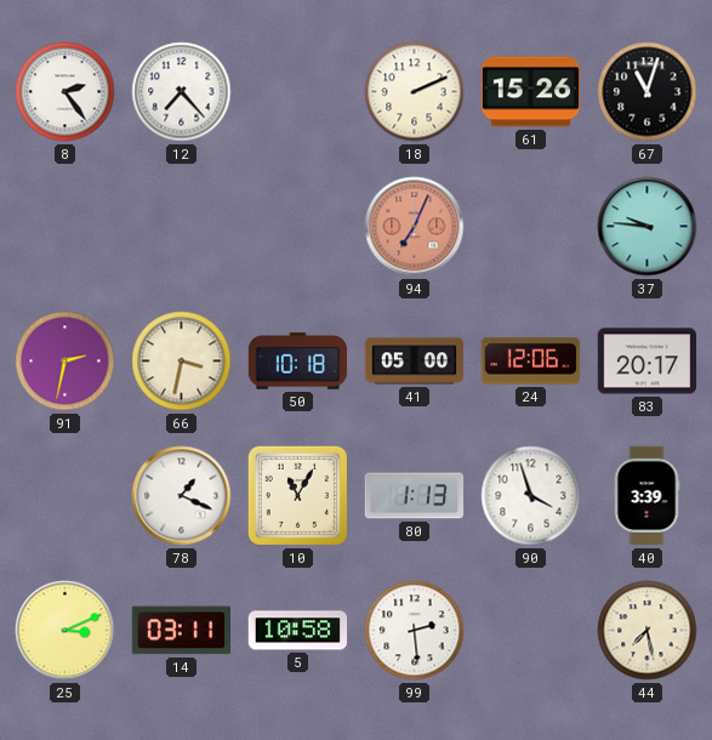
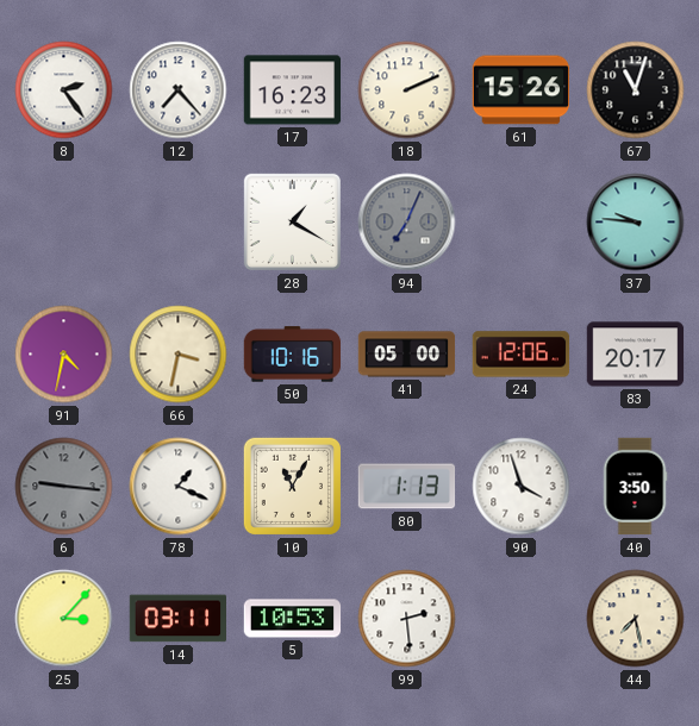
17: none -> 16:23 (293, 90)
28: none -> 1:20 (292, 221)
94 dial: salmon -> grey (407, 223)
91: 2:32 -> 4:32 (64, 355)
50: 10:18 -> 10:16 (293, 355)
6: none -> 9:16 (64, 487)
40: 3:39 -> 3:50 (635, 487)
25: 3:11 -> 3:07 (64, 619)
5: 10:58 -> 10:53 (293, 619)
